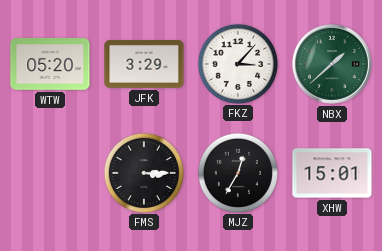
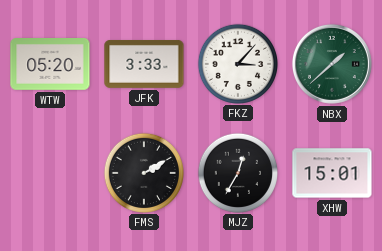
JFK: 3:29 -> 3:33 (144, 65)
FMS: 3:15 -> 2:10 (143, 172)
